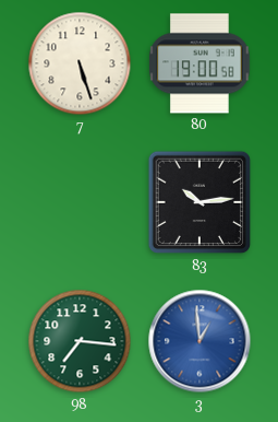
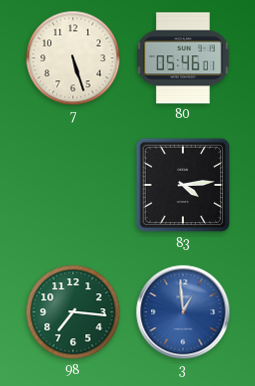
80: 19:00 -> 05:46 (183, 58)
83: 10:14 -> 4:14 (183, 185)
